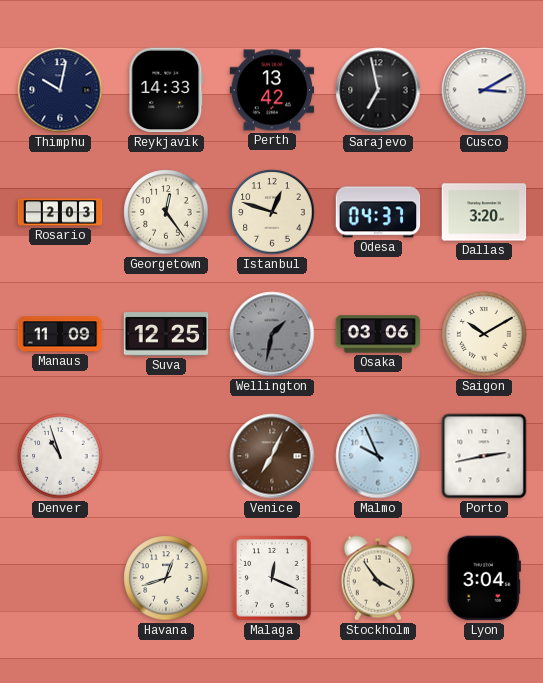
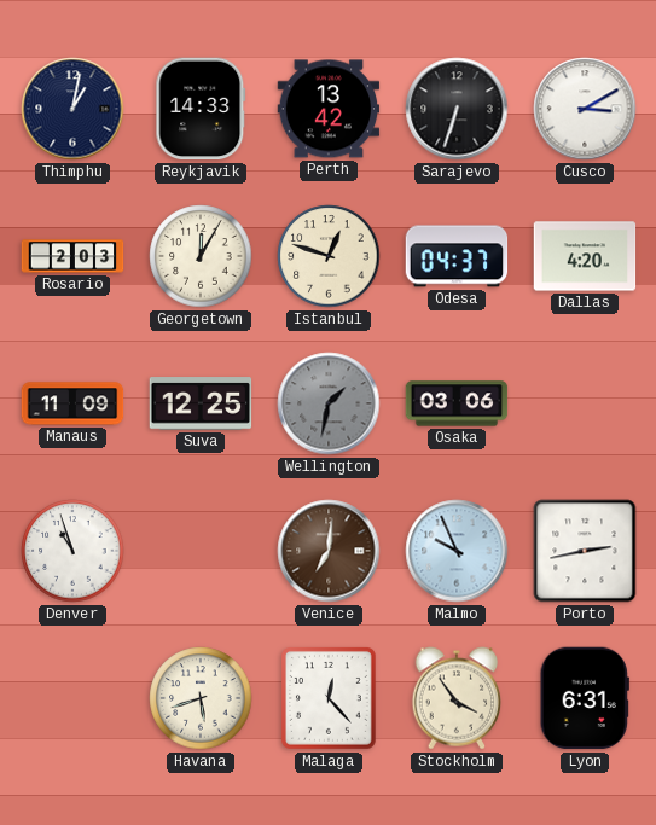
Thimphu: 10:02 -> 1:02 (72, 109)
Sarajevo: 6:58 -> 6:33 (457, 109)
Georgetown: 12:24 -> 12:05 (201, 256)
Dallas: 3:20 -> 4:20 (585, 256)
Saigon: 10:10 -> none (484, 334)
Venice: 7:04 -> 7:01 (329, 551)
Havana: 12:42 -> 5:42 (201, 698)
Malaga: 12:19 -> 12:23 (329, 699)
Lyon: 3:04 -> 6:31 (585, 698)
